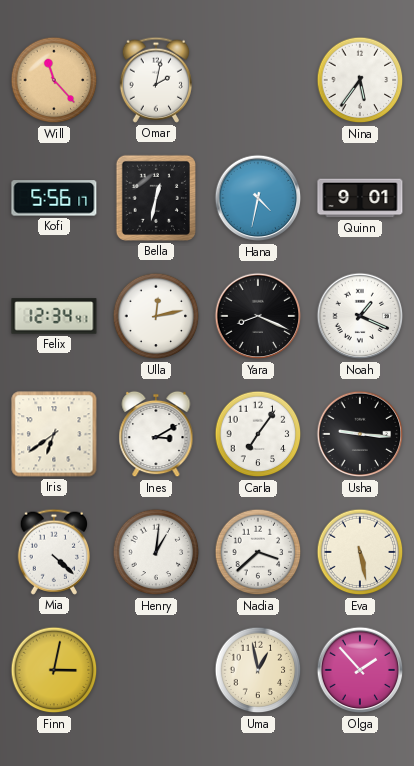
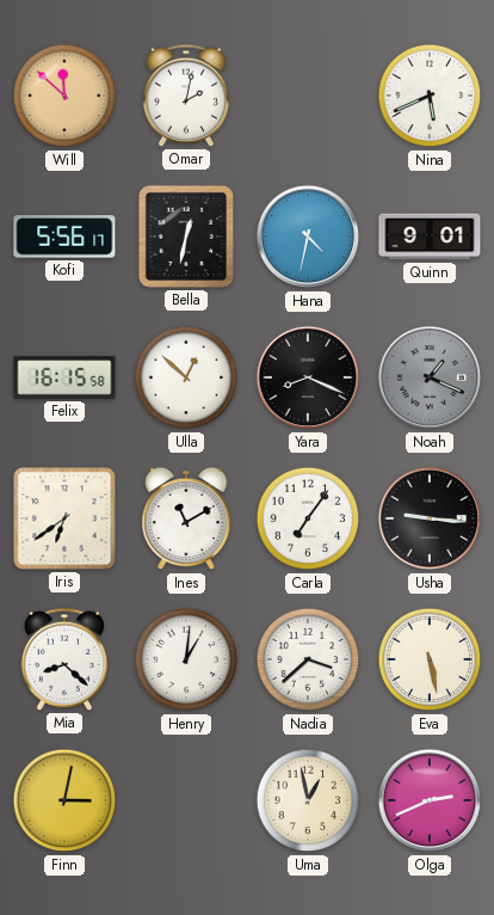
Will: 11:23 -> 11:52 (64, 96)
Nina: 5:36 -> 5:41 (430, 96)
Felix: 12:34 -> 16:15 (64, 377)
Ulla: 12:13 -> 12:52 (186, 377)
Noah dial: white -> grey (430, 377)
Ines: 3:10 -> 11:10 (186, 518)
Mia: 4:22 -> 8:22 (63, 659)
Olga: 1:53 -> 2:41 (430, 800)
